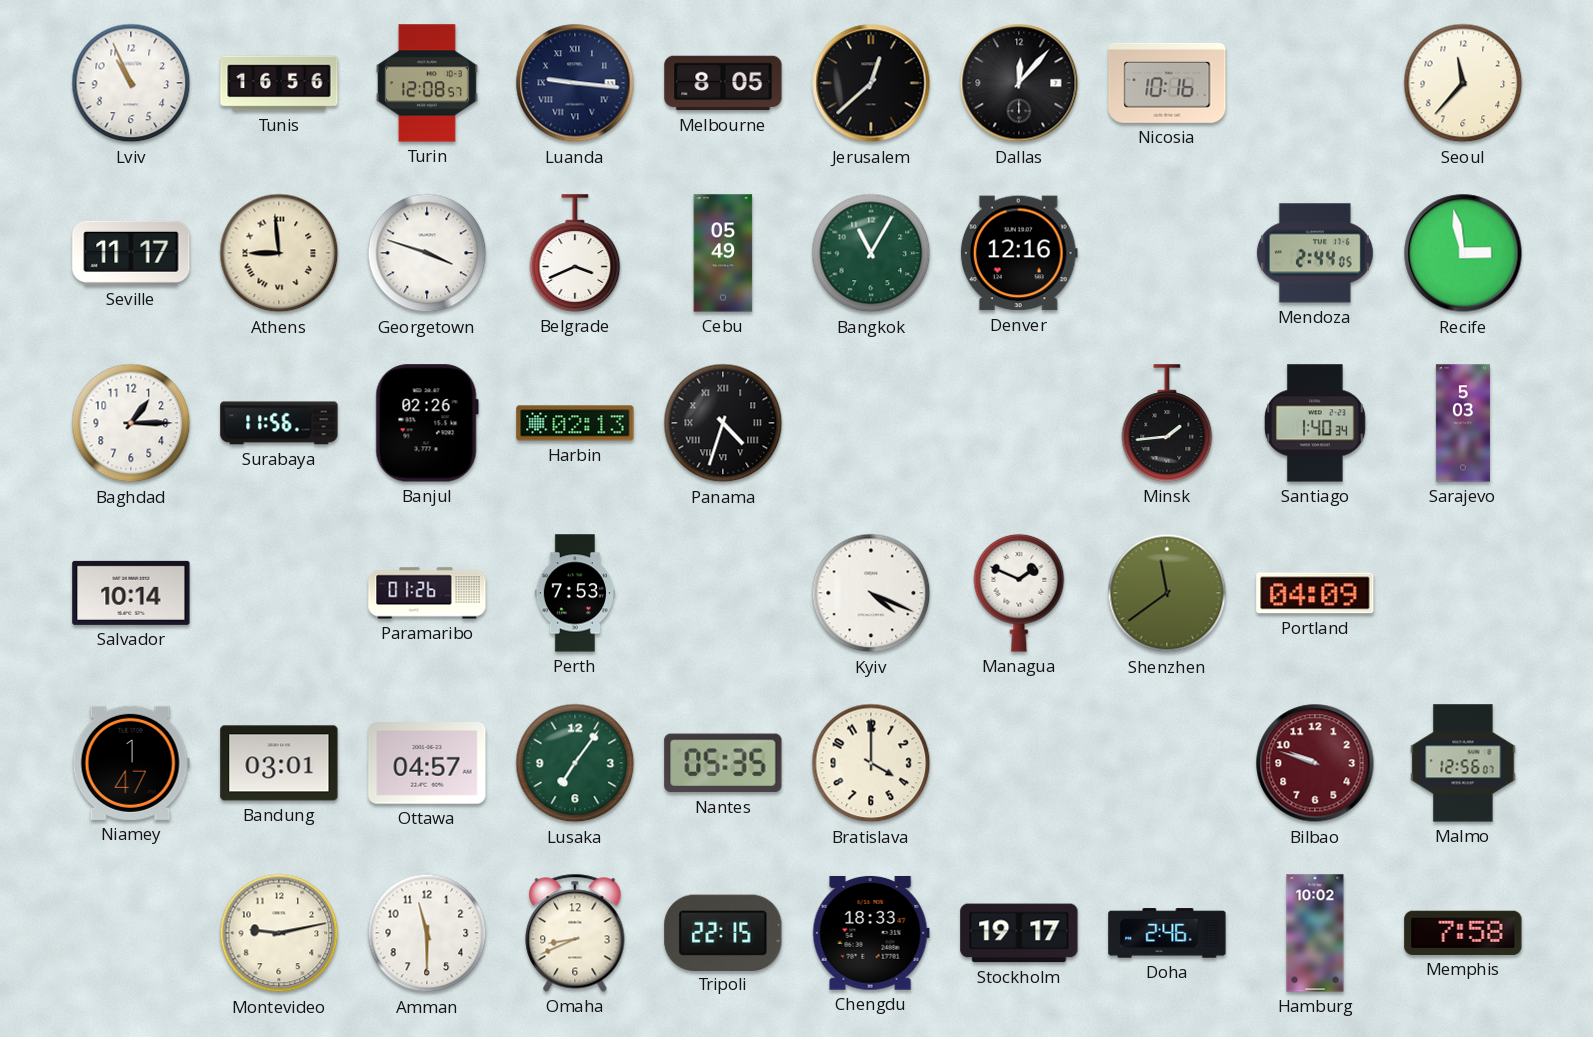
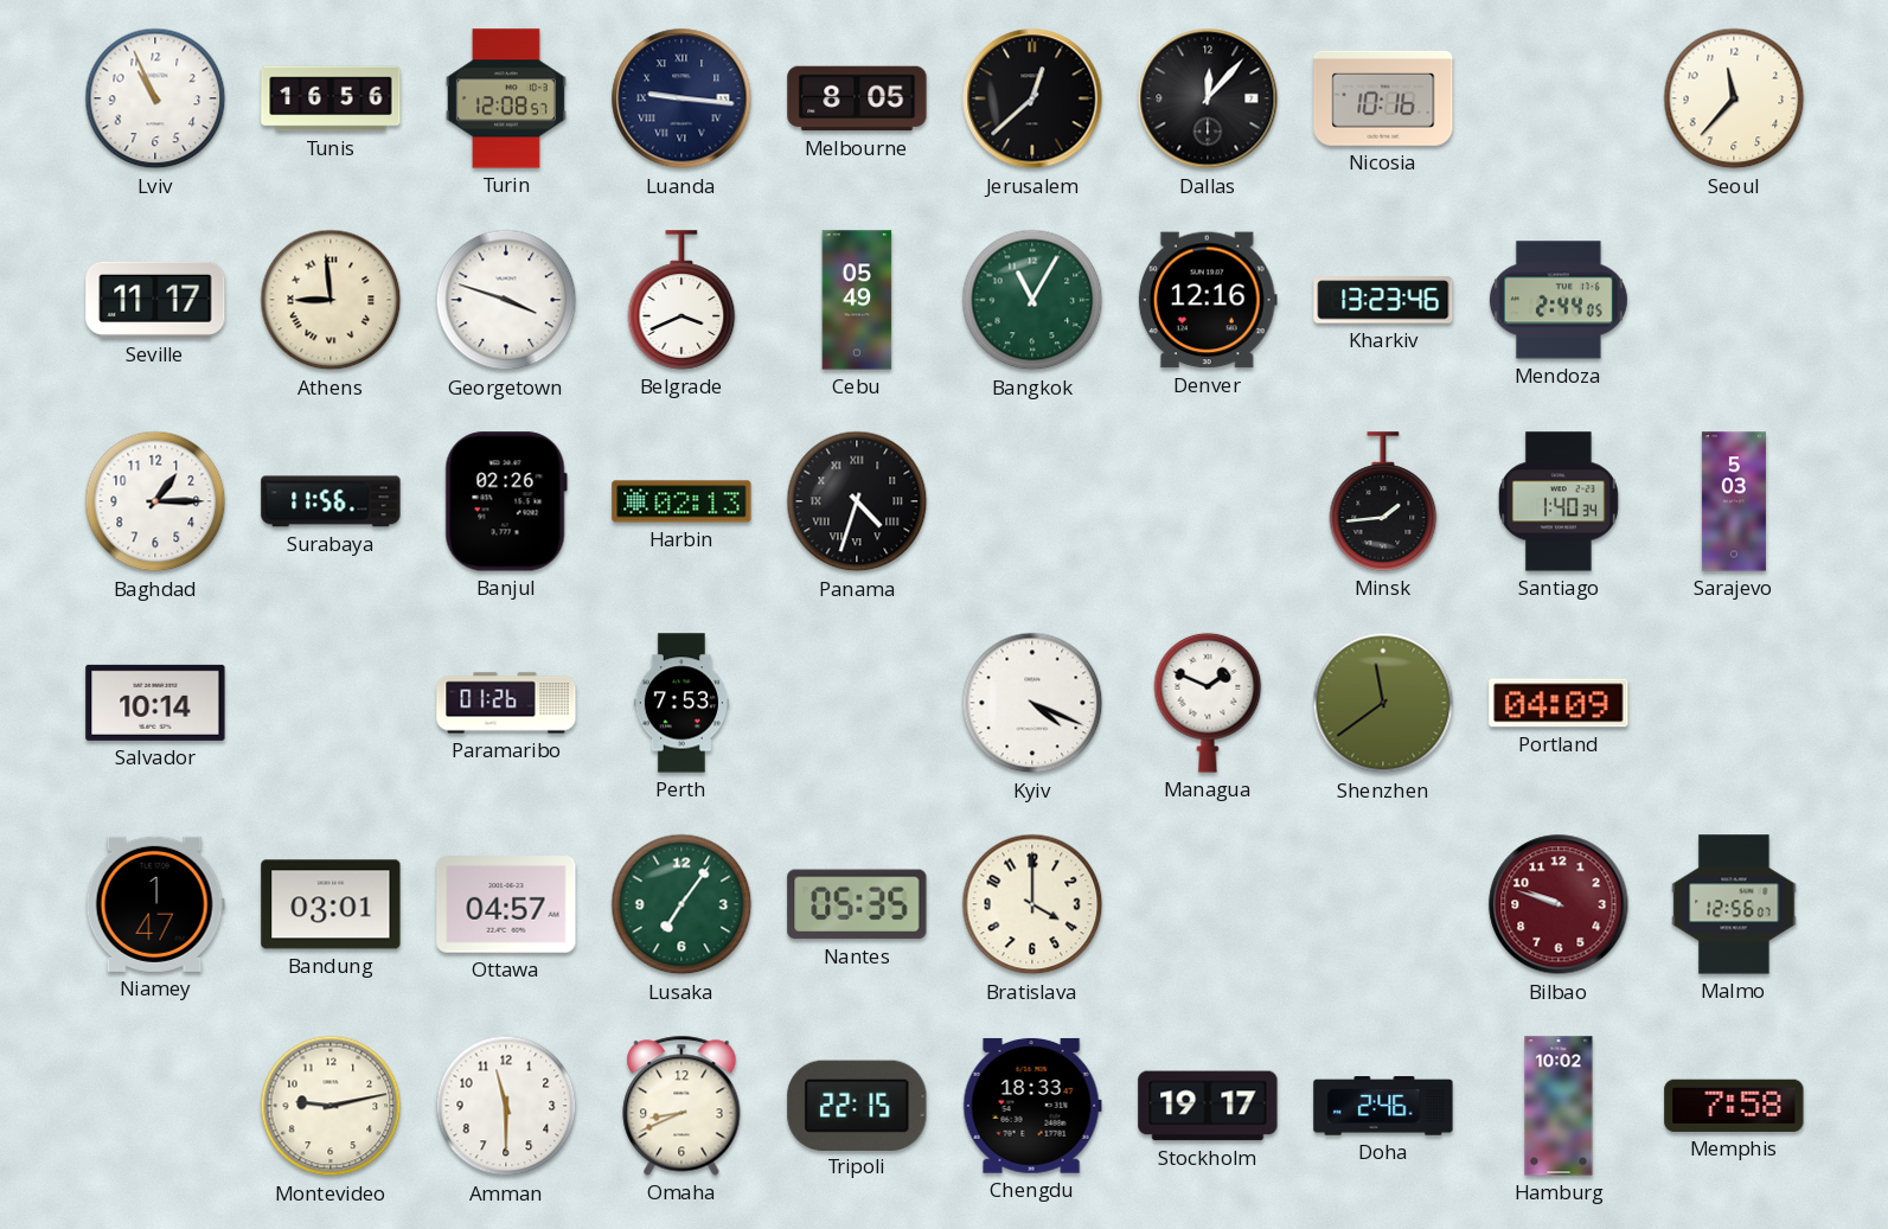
Kharkiv: none -> 13:23 (1383, 300)
Recife: 2:58 -> none (1463, 253)
